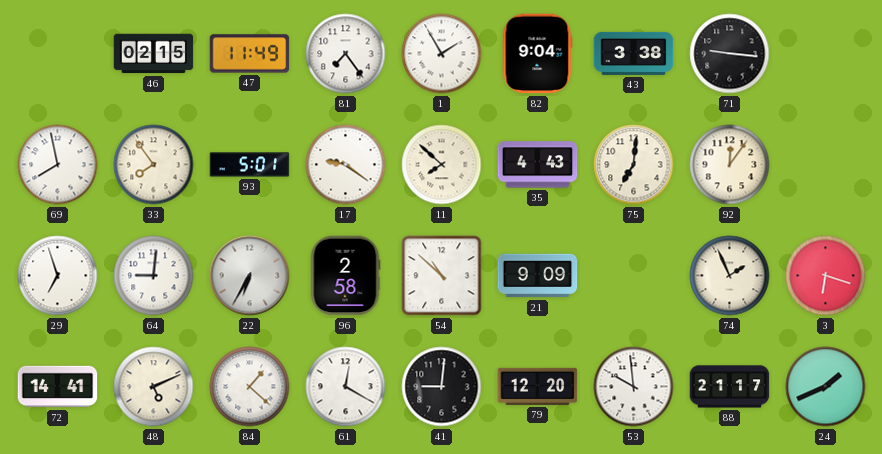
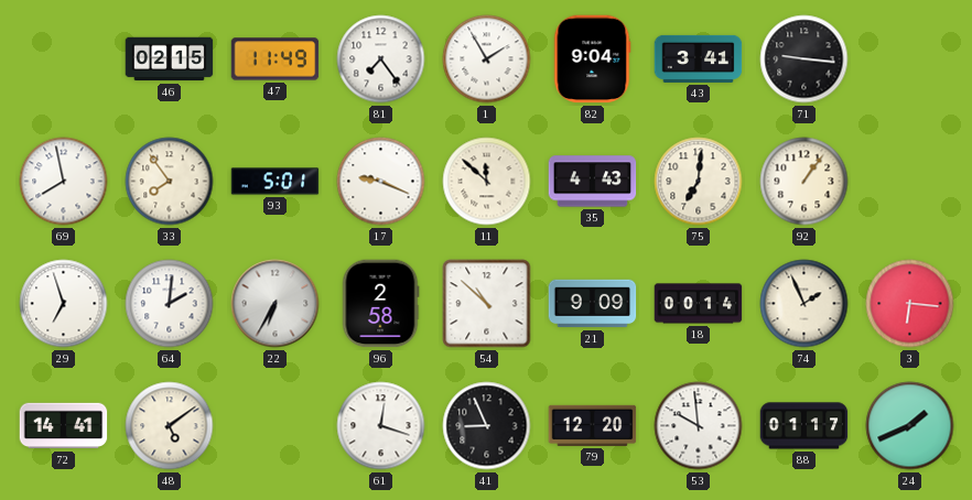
43: 3:38 -> 3:41 (699, 58)
17: 9:21 -> 9:19 (381, 182)
11: 7:52 -> 11:52 (487, 182)
92: 12:06 -> 1:06 (804, 182)
64: 9:01 -> 2:01 (170, 304)
18: none -> 00:14 (699, 304)
3: 6:18 -> 6:16 (910, 304)
48: 5:11 -> 5:09 (170, 426)
84: 1:22 -> none (250, 387)
61: 12:20 -> 12:18 (381, 426)
41: 9:01 -> 8:56 (487, 426)
88: 21:17 -> 01:17 (804, 426)
